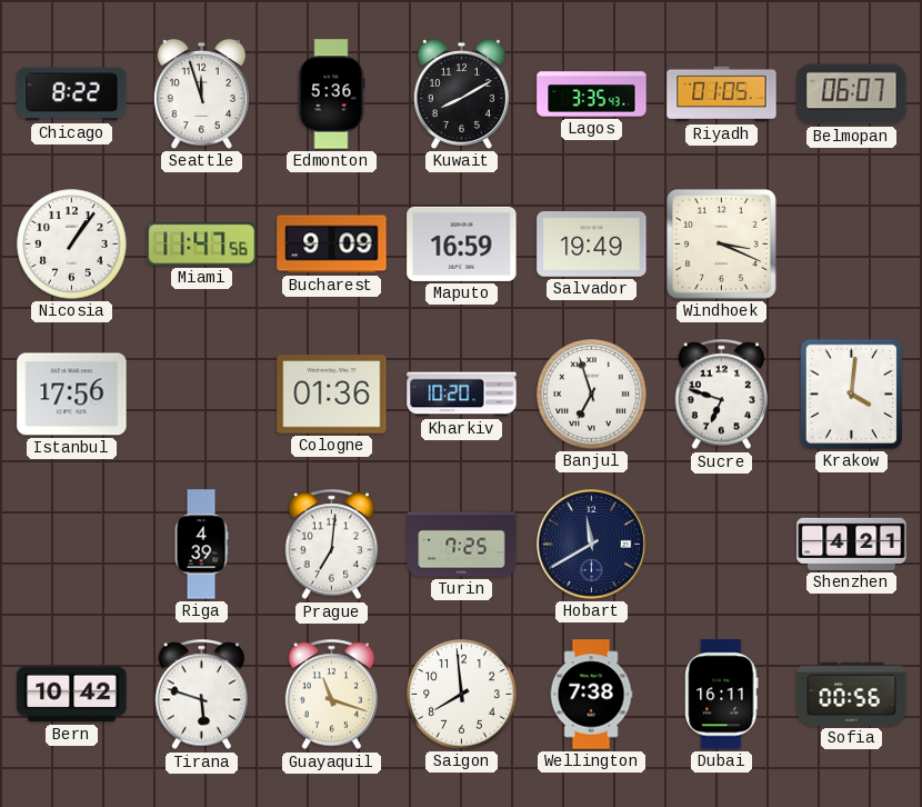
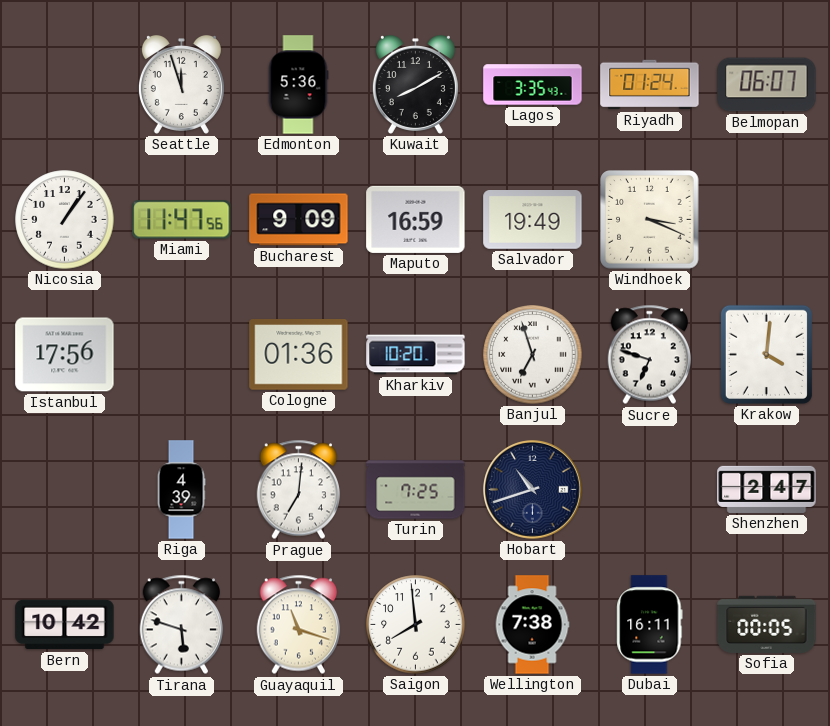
Chicago: 8:22 -> none (72, 94)
Riyadh: 01:05 -> 01:24 (650, 85)
Hobart: 11:40 -> 10:42 (532, 489)
Shenzhen: 4:21 -> 2:47 (767, 489)
Sofia: 00:56 -> 00:05 (767, 624)
